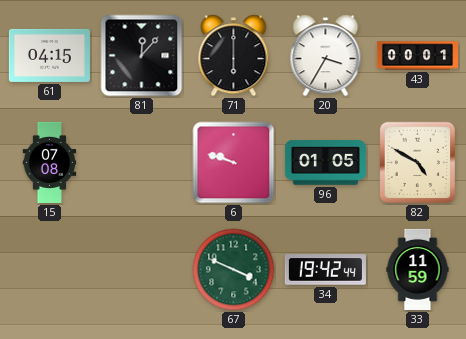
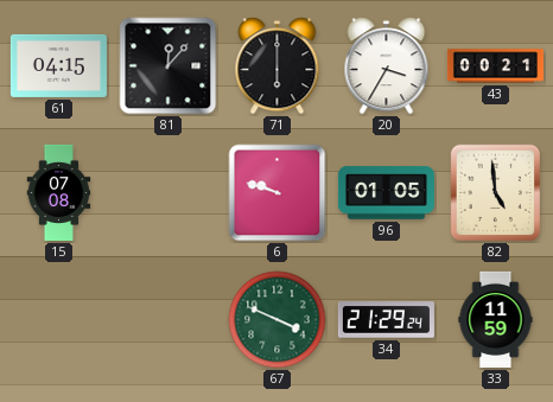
43: 00:01 -> 00:21 (495, 66)
82: 4:50 -> 4:59 (495, 193)
34: 19:42 -> 21:29 (386, 320)
